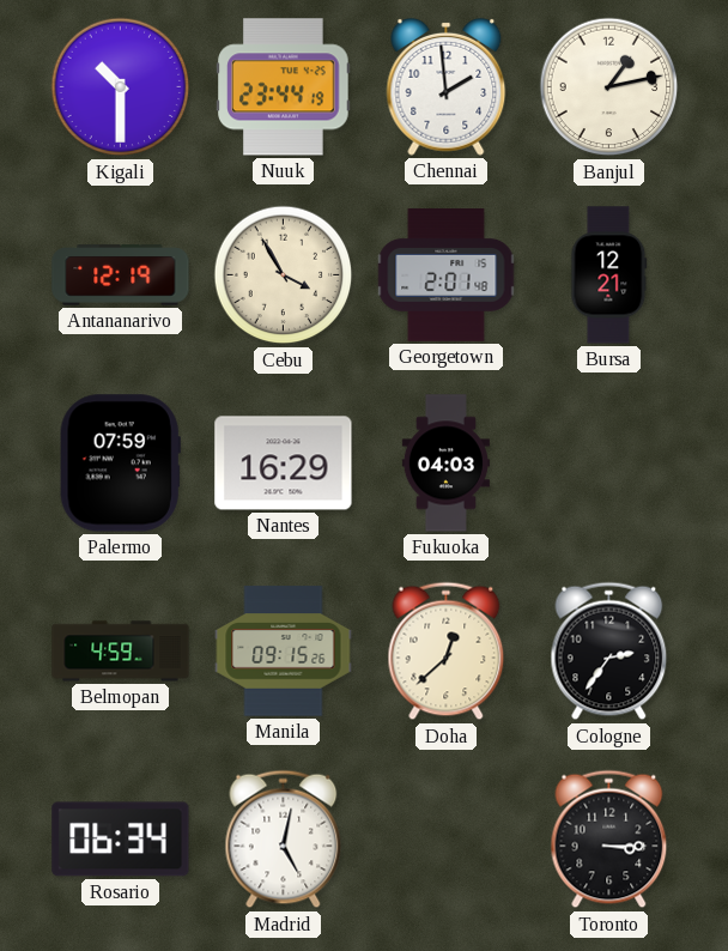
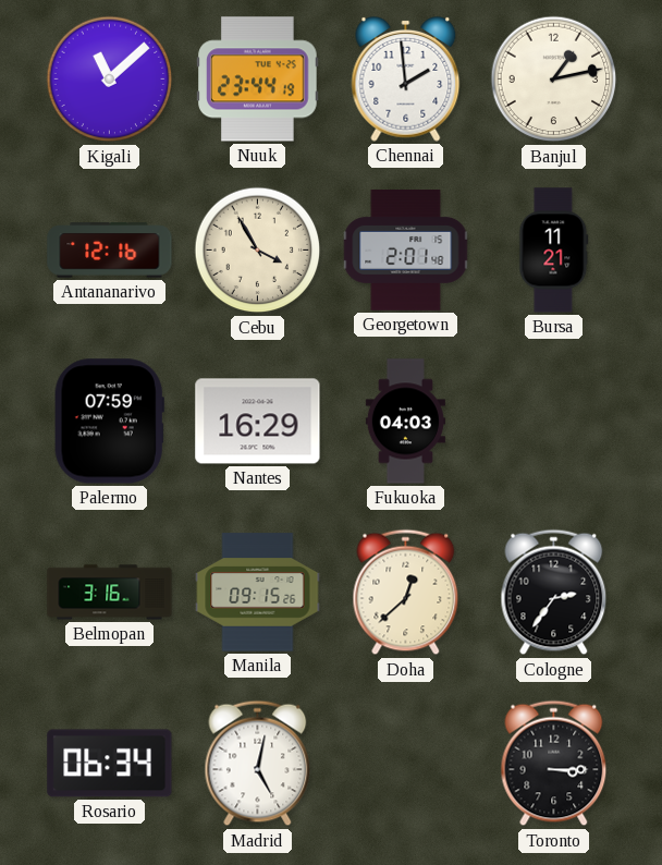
Kigali: 10:30 -> 11:08 (110, 80)
Antananarivo: 12:19 -> 12:16 (110, 251)
Bursa: 12:21 -> 11:21 (554, 251)
Belmopan: 4:59 -> 3:16 (110, 593)
